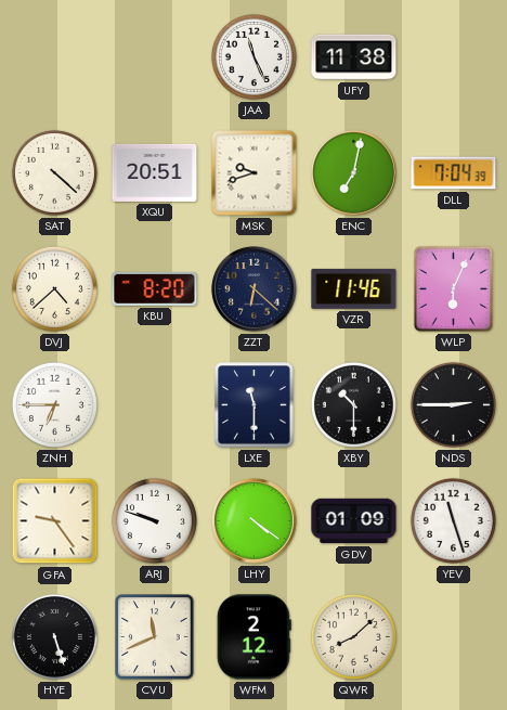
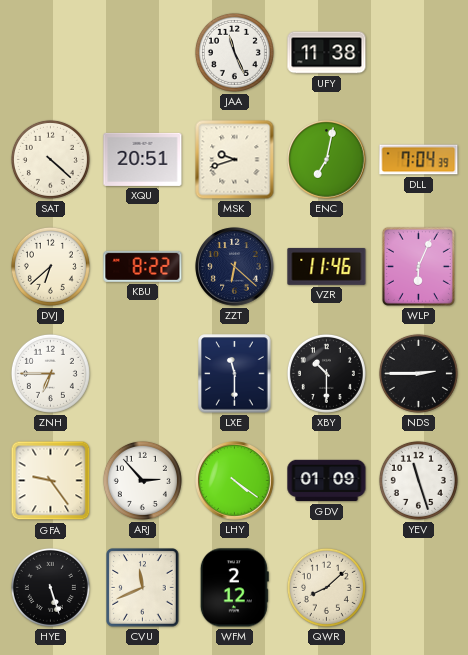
DVJ: 4:38 -> 6:38 (50, 266)
KBU: 8:20 -> 8:22 (143, 266)
ARJ: 9:48 -> 2:53 (142, 480)
